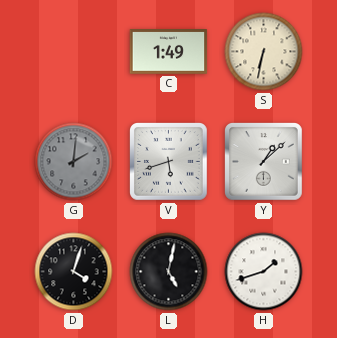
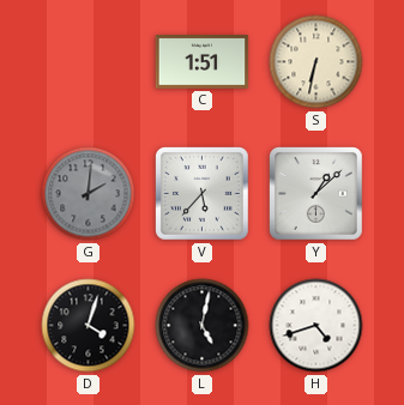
C: 1:49 -> 1:51 (203, 62)
V: 5:42 -> 5:37 (203, 194)
H: 1:42 -> 4:42 (316, 326)
